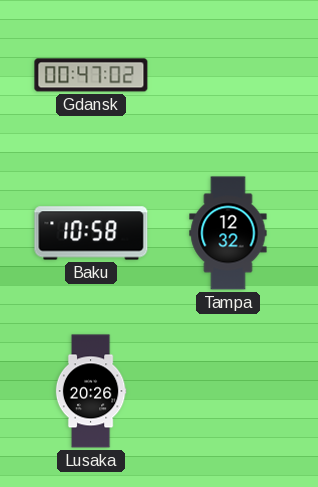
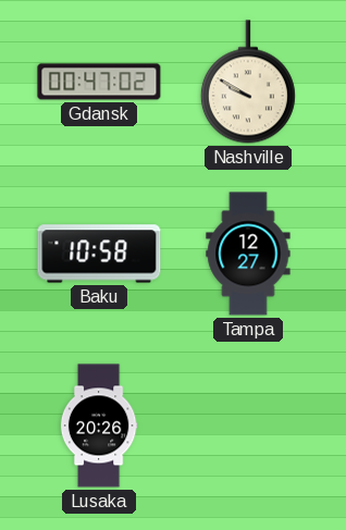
Nashville: none -> 9:50 (248, 82)
Tampa: 12:32 -> 12:27 (248, 254)
